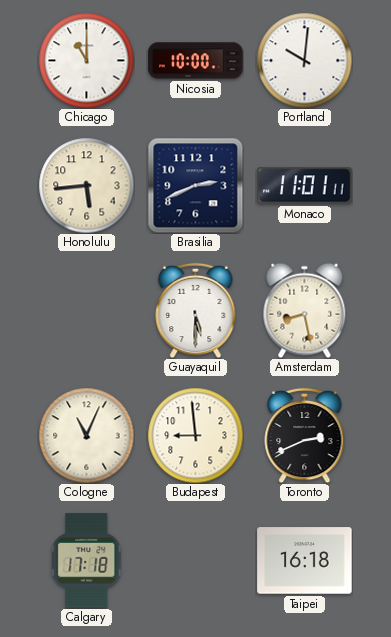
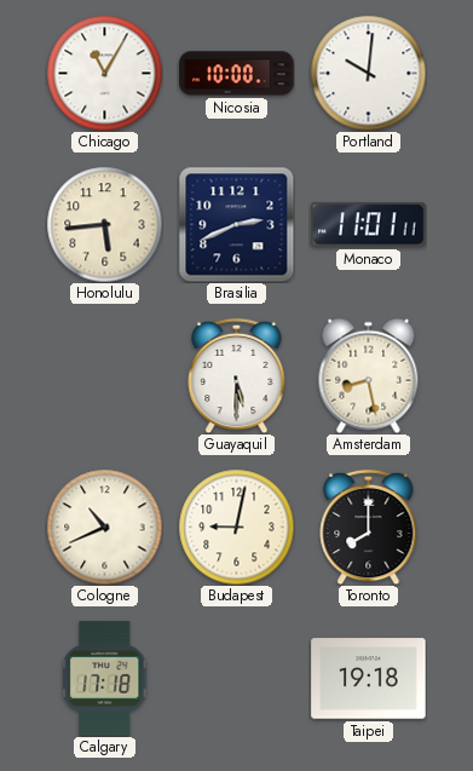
Chicago: 11:00 -> 11:05 (104, 73)
Cologne: 11:04 -> 10:41 (104, 527)
Budapest: 8:59 -> 9:02 (236, 527)
Toronto: 2:41 -> 8:00 (369, 527)
Taipei: 16:18 -> 19:18 (369, 679)
